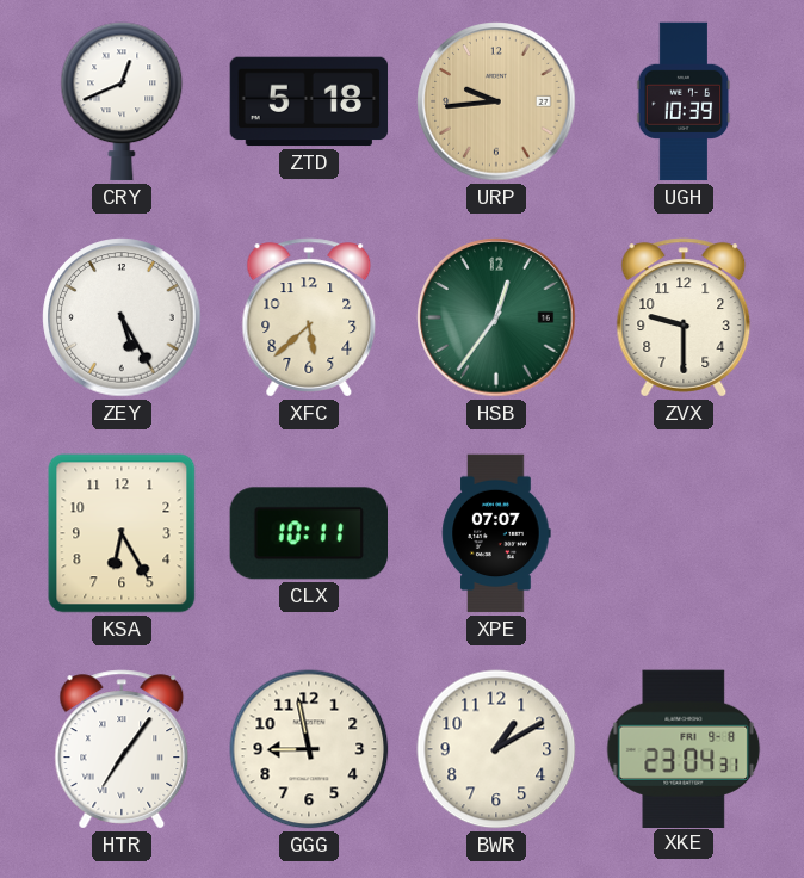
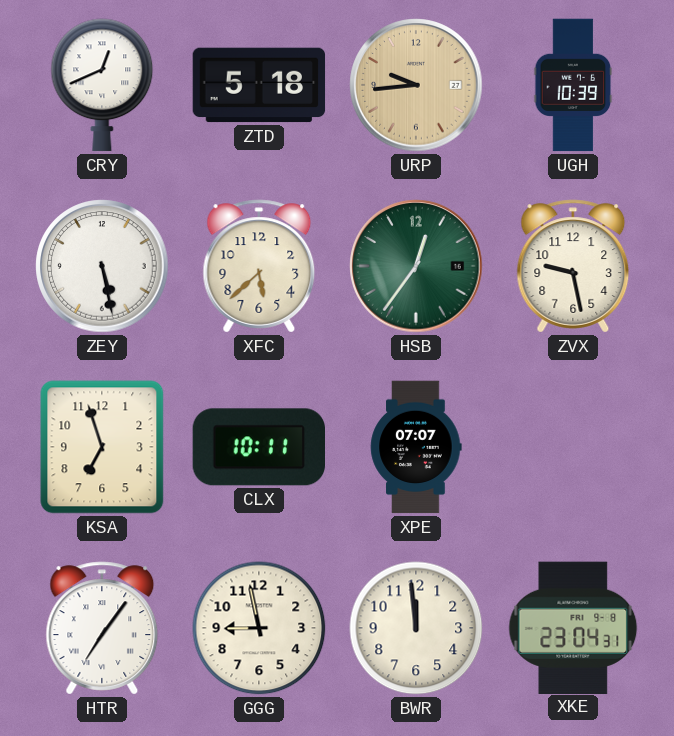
ZEY: 5:25 -> 5:28 (102, 266)
ZVX: 9:30 -> 9:28 (573, 266)
KSA: 6:25 -> 6:57 (102, 447)
BWR: 1:10 -> 11:59 (416, 628)
